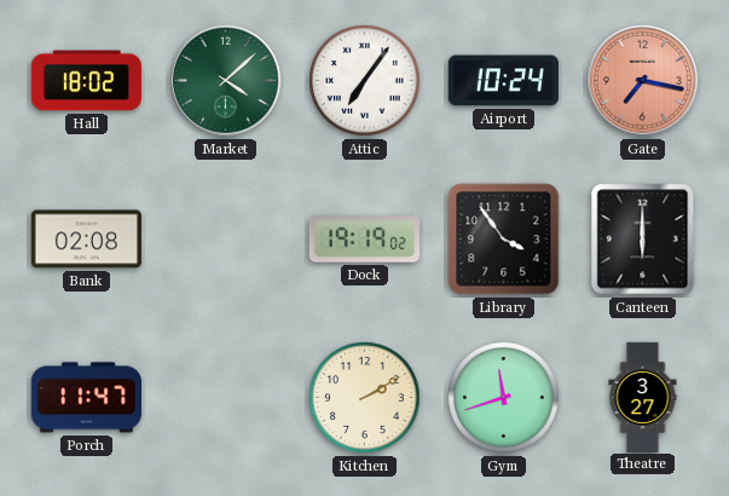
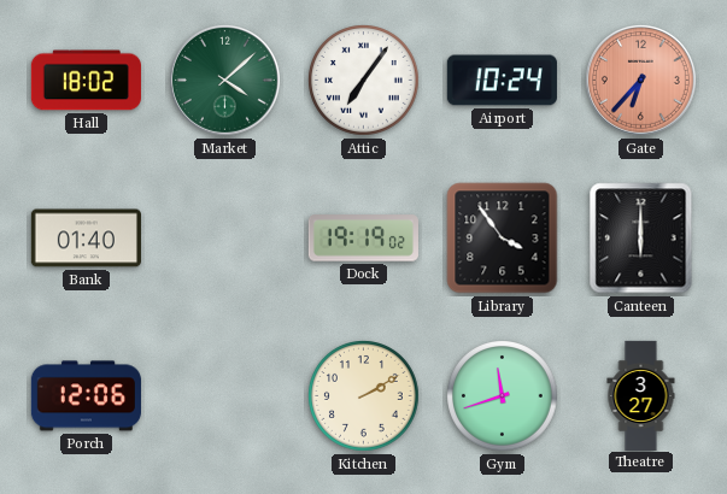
Gate: 7:17 -> 6:37 (640, 80)
Bank: 02:08 -> 01:40 (86, 239)
Porch: 11:47 -> 12:06 (86, 396)
